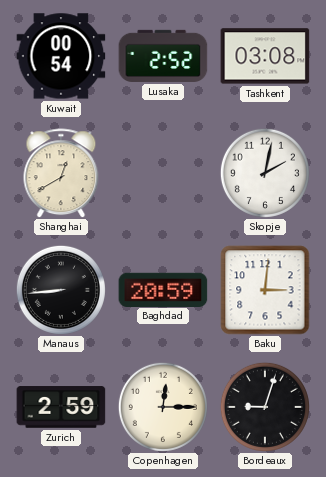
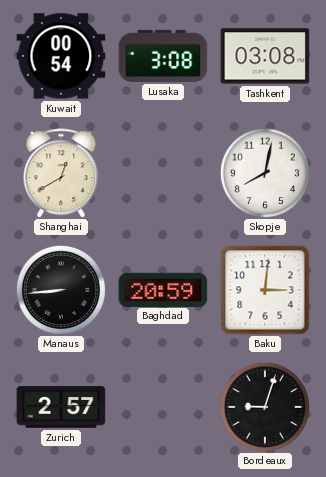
Lusaka: 2:52 -> 3:08 (163, 56)
Skopje: 2:02 -> 8:02 (265, 173)
Zurich: 2:59 -> 2:57 (61, 407)
Copenhagen: 12:15 -> none (163, 407)
